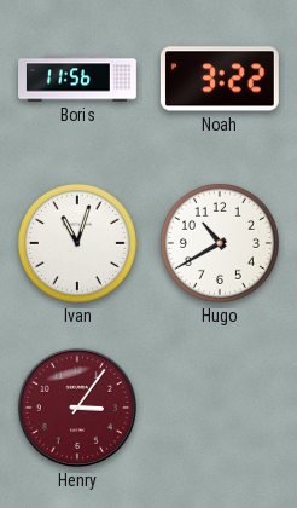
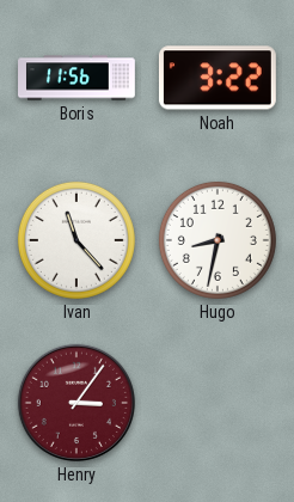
Ivan: 11:03 -> 11:23 (76, 240)
Hugo: 10:40 -> 8:32 (218, 240)
